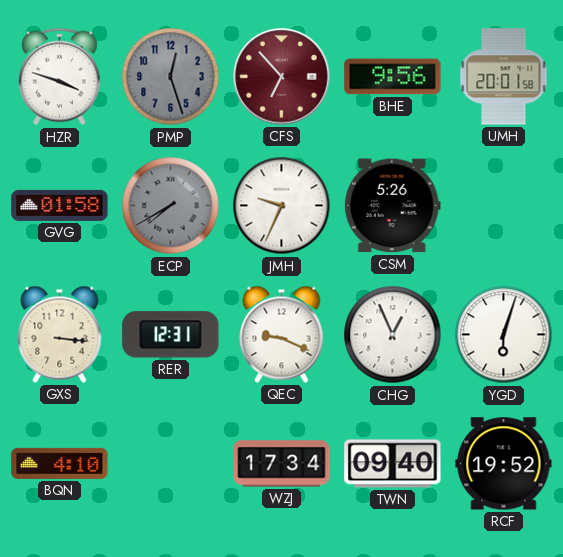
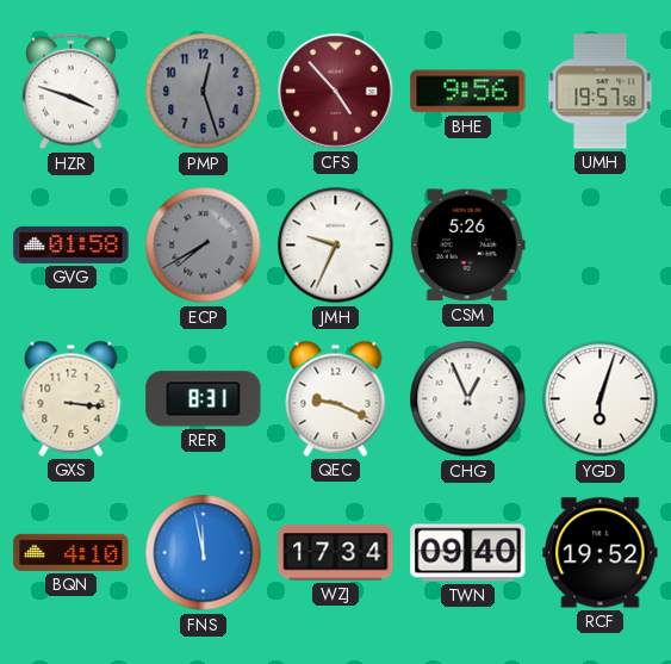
CFS: 6:53 -> 4:53 (336, 92)
UMH: 20:01 -> 19:57 (601, 92)
RER: 12:31 -> 8:31 (204, 399)
FNS: none -> 11:58 (204, 553)
